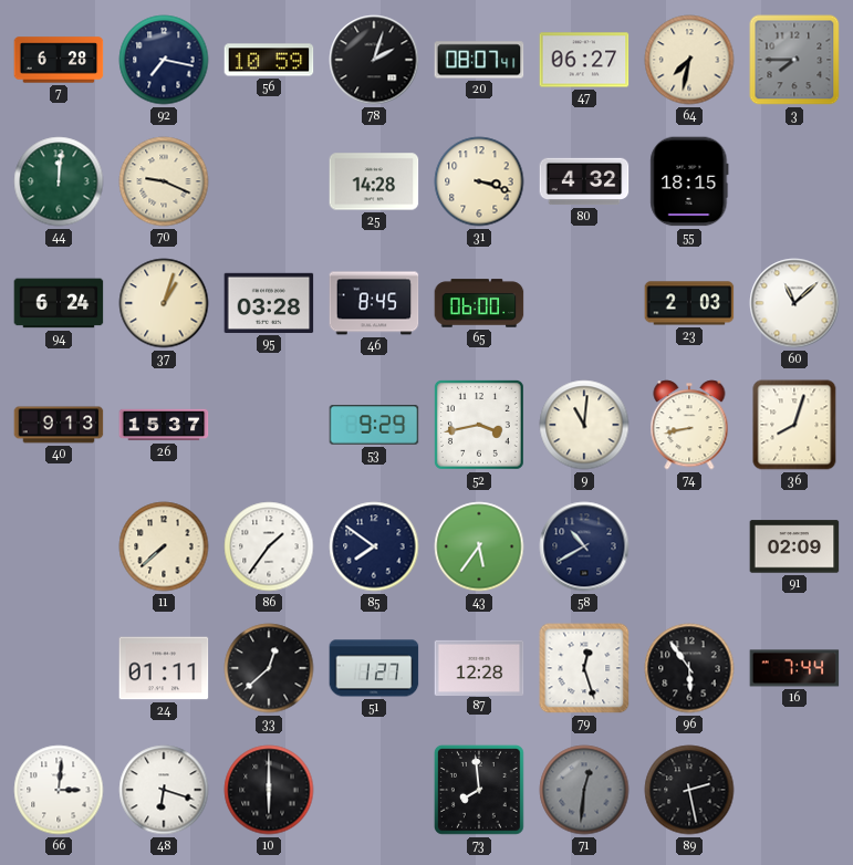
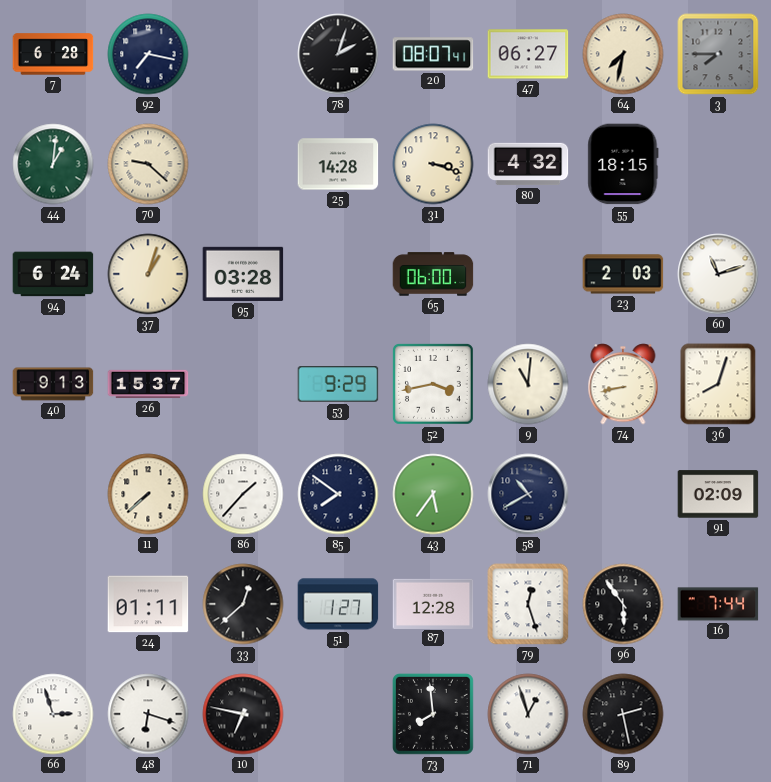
56: 10:59 -> none (269, 60)
44: 12:01 -> 1:01 (53, 164)
70: 9:19 -> 9:22 (148, 164)
46: 8:45 -> none (374, 303)
60: 11:08 -> 11:12 (718, 274)
86: 1:36 -> 1:37 (243, 494)
66: 3:01 -> 2:57 (53, 714)
10: 6:00 -> 6:47 (243, 714)
71: 12:31 -> 12:57 (528, 714)
71 dial: grey -> white (528, 714)
